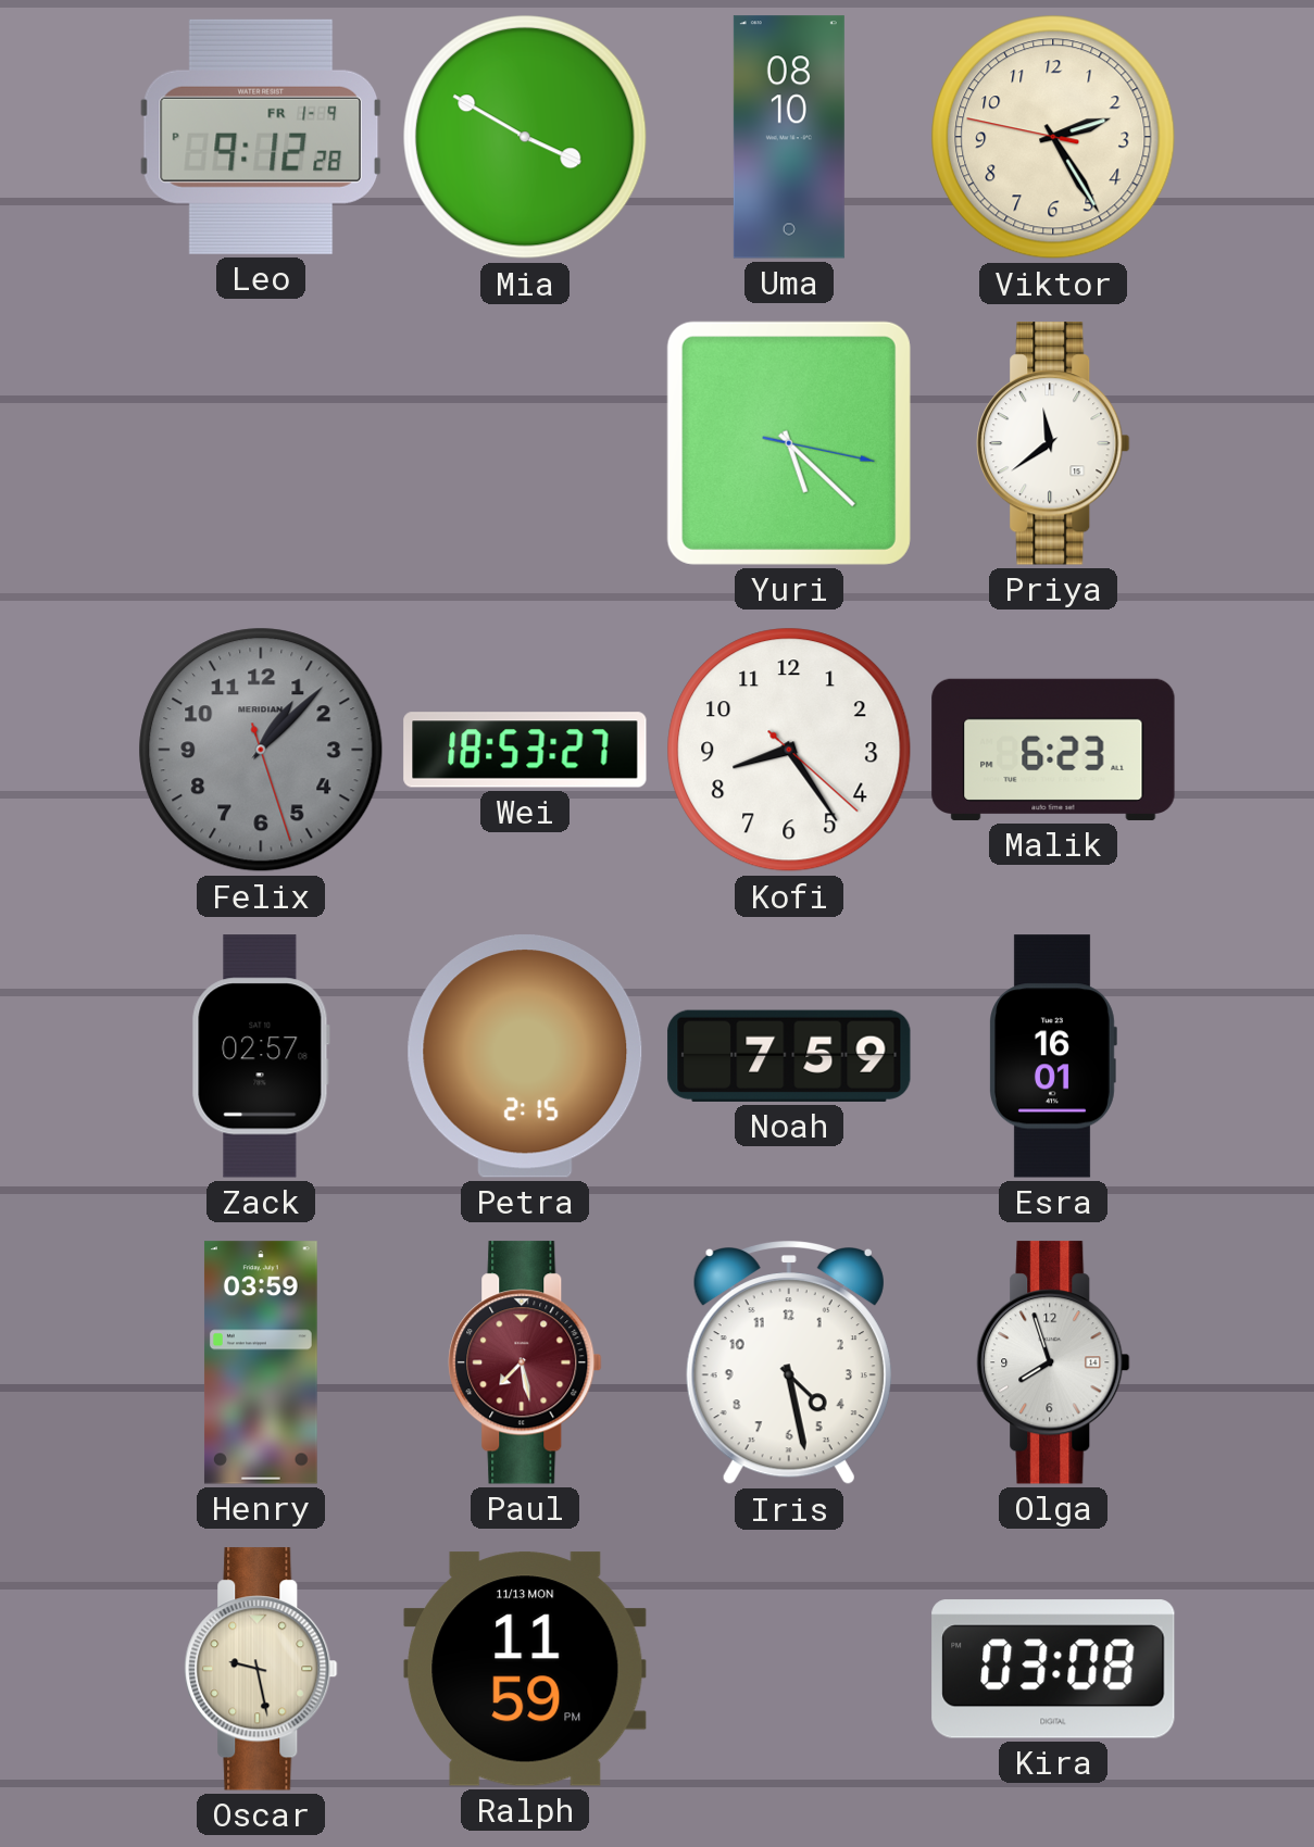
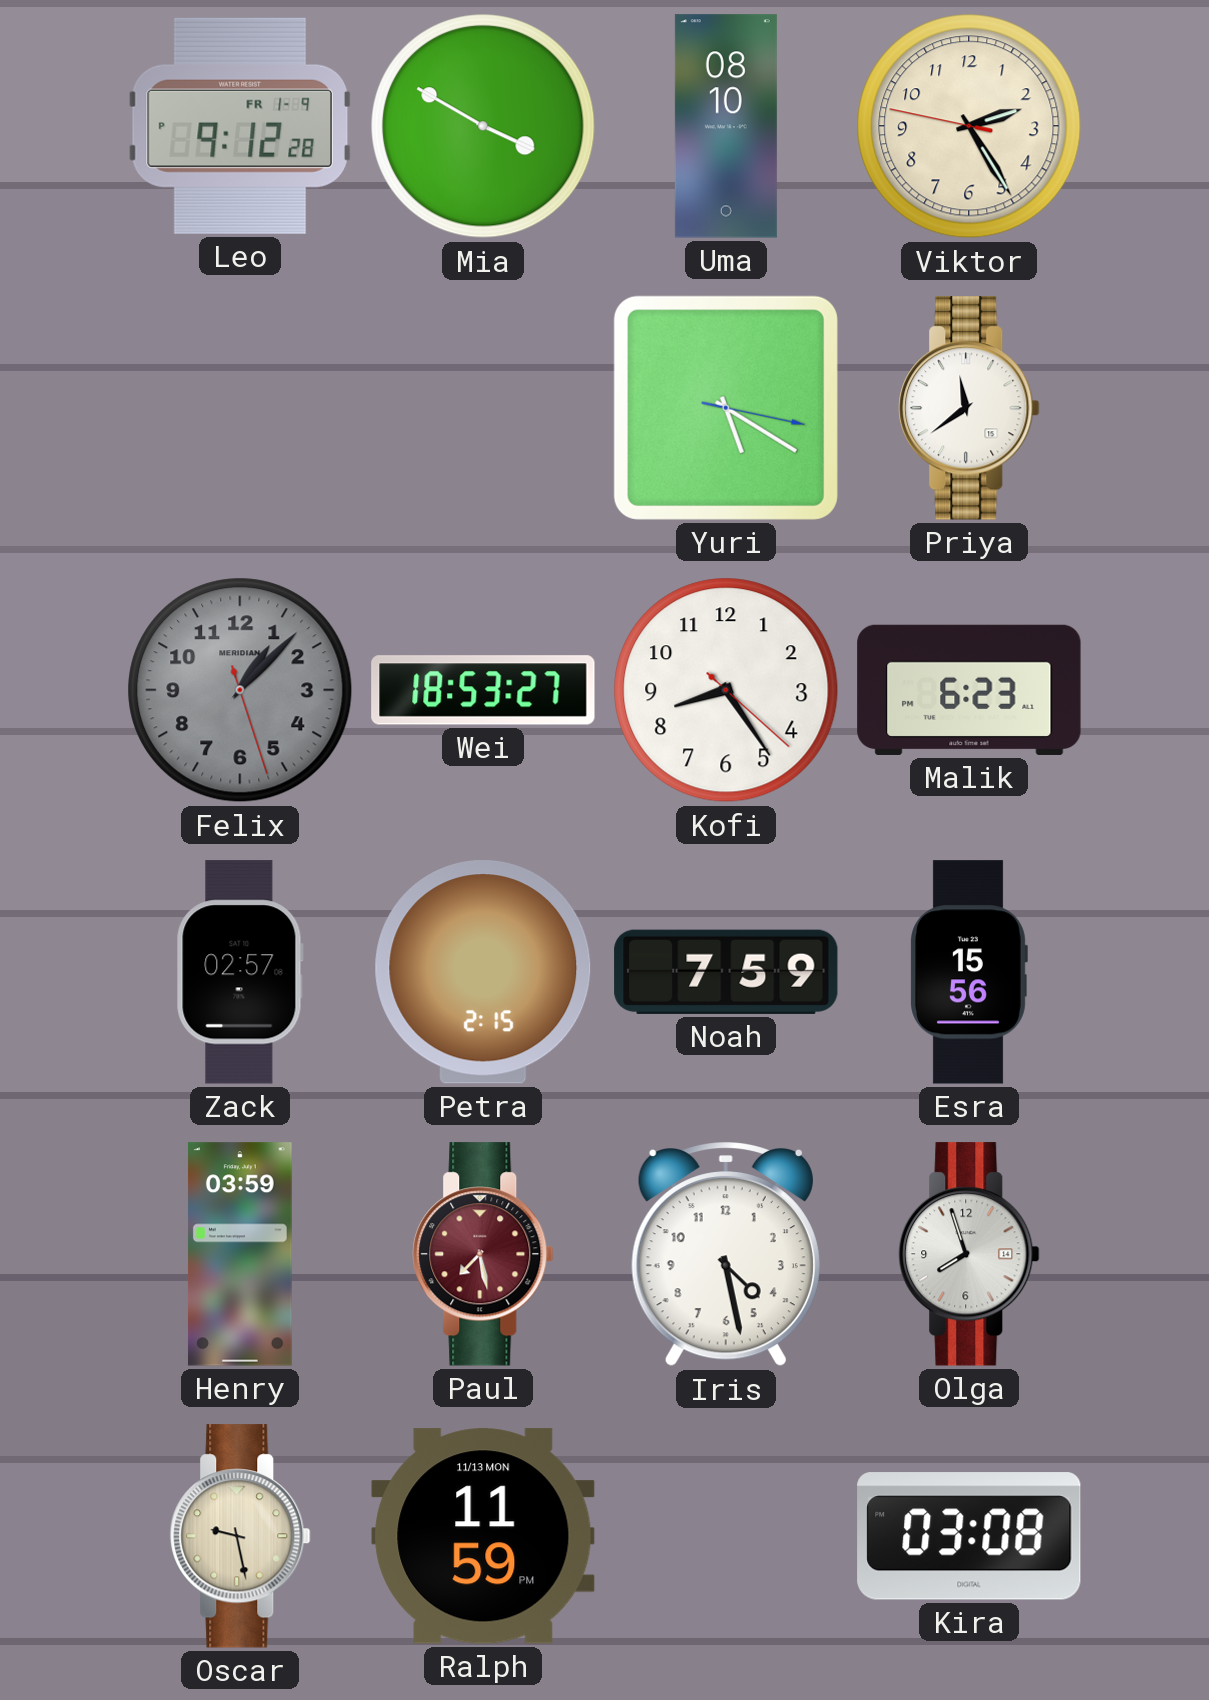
Yuri: 5:22 -> 5:20 (726, 408)
Esra: 16:01 -> 15:56 (969, 972)
